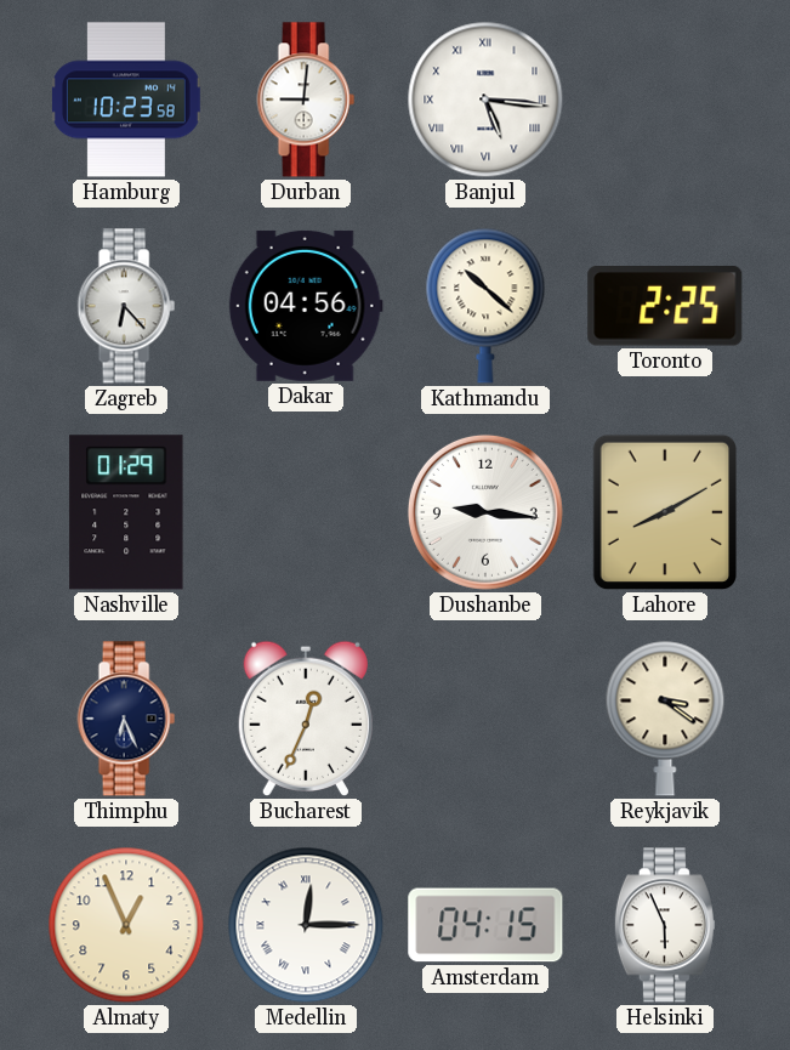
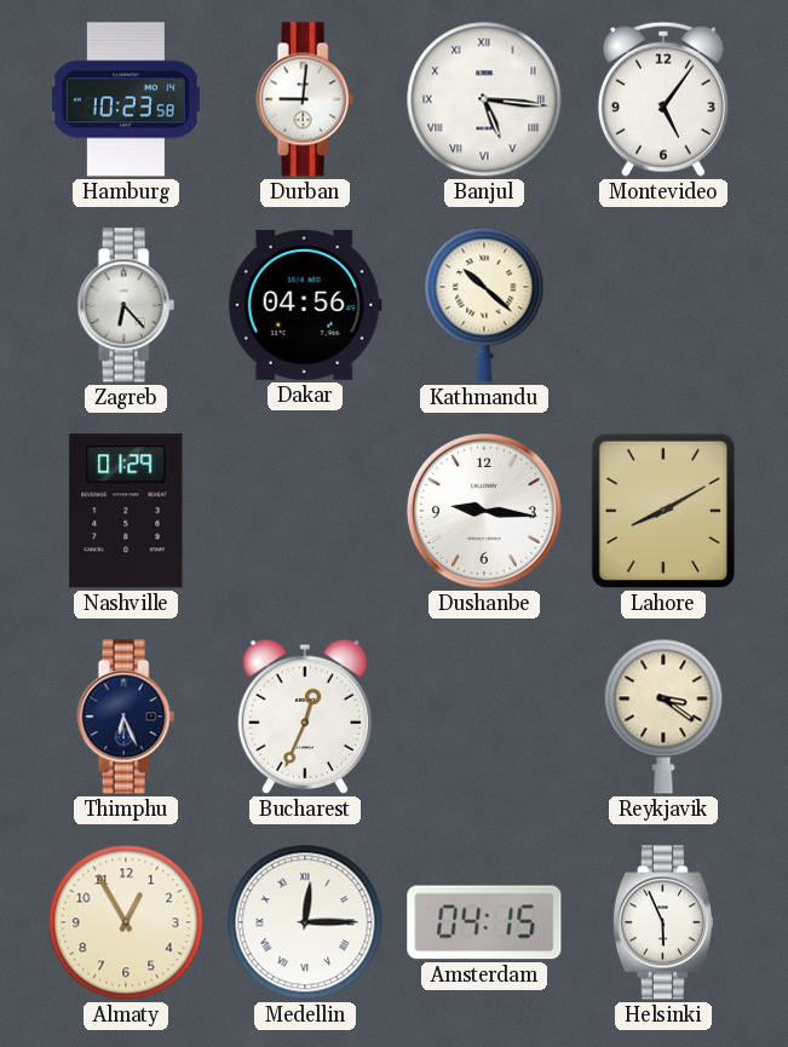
Montevideo: none -> 5:06 (663, 99)
Toronto: 2:25 -> none (665, 307)
Almaty: 12:56 -> 12:55 (126, 922)
